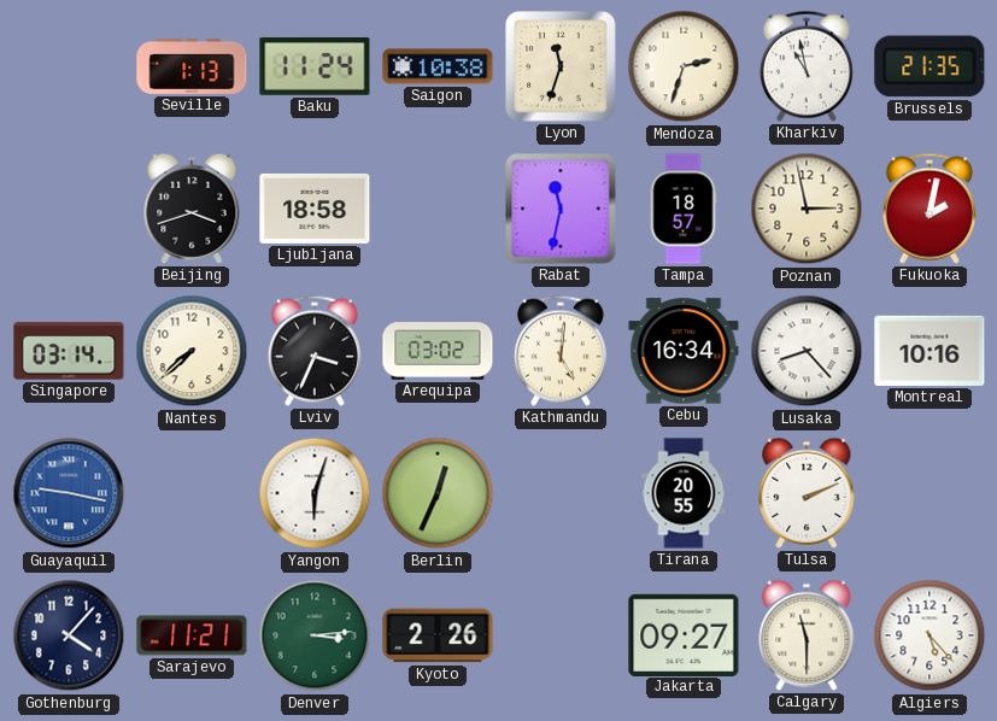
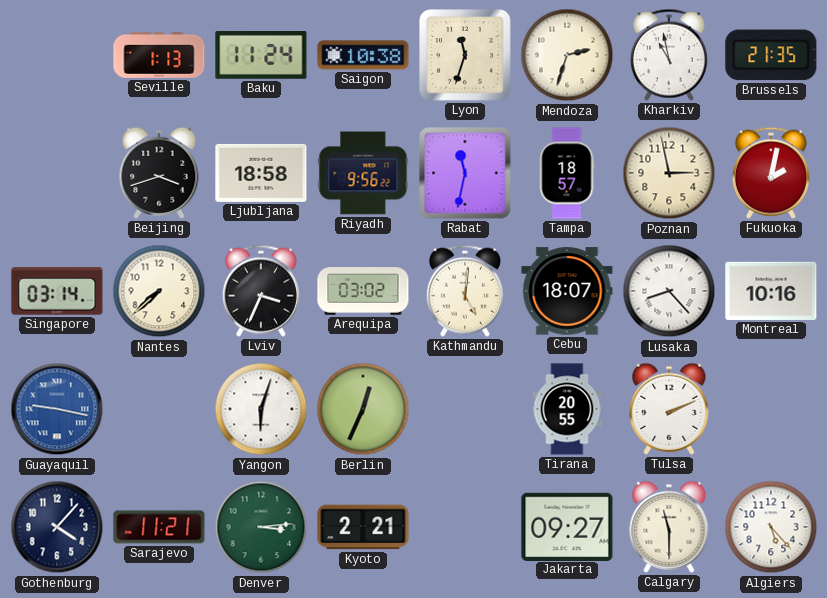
Riyadh: none -> 9:56 (363, 173)
Cebu: 16:34 -> 18:07 (567, 291)
Kyoto: 2:26 -> 2:21 (363, 527)
